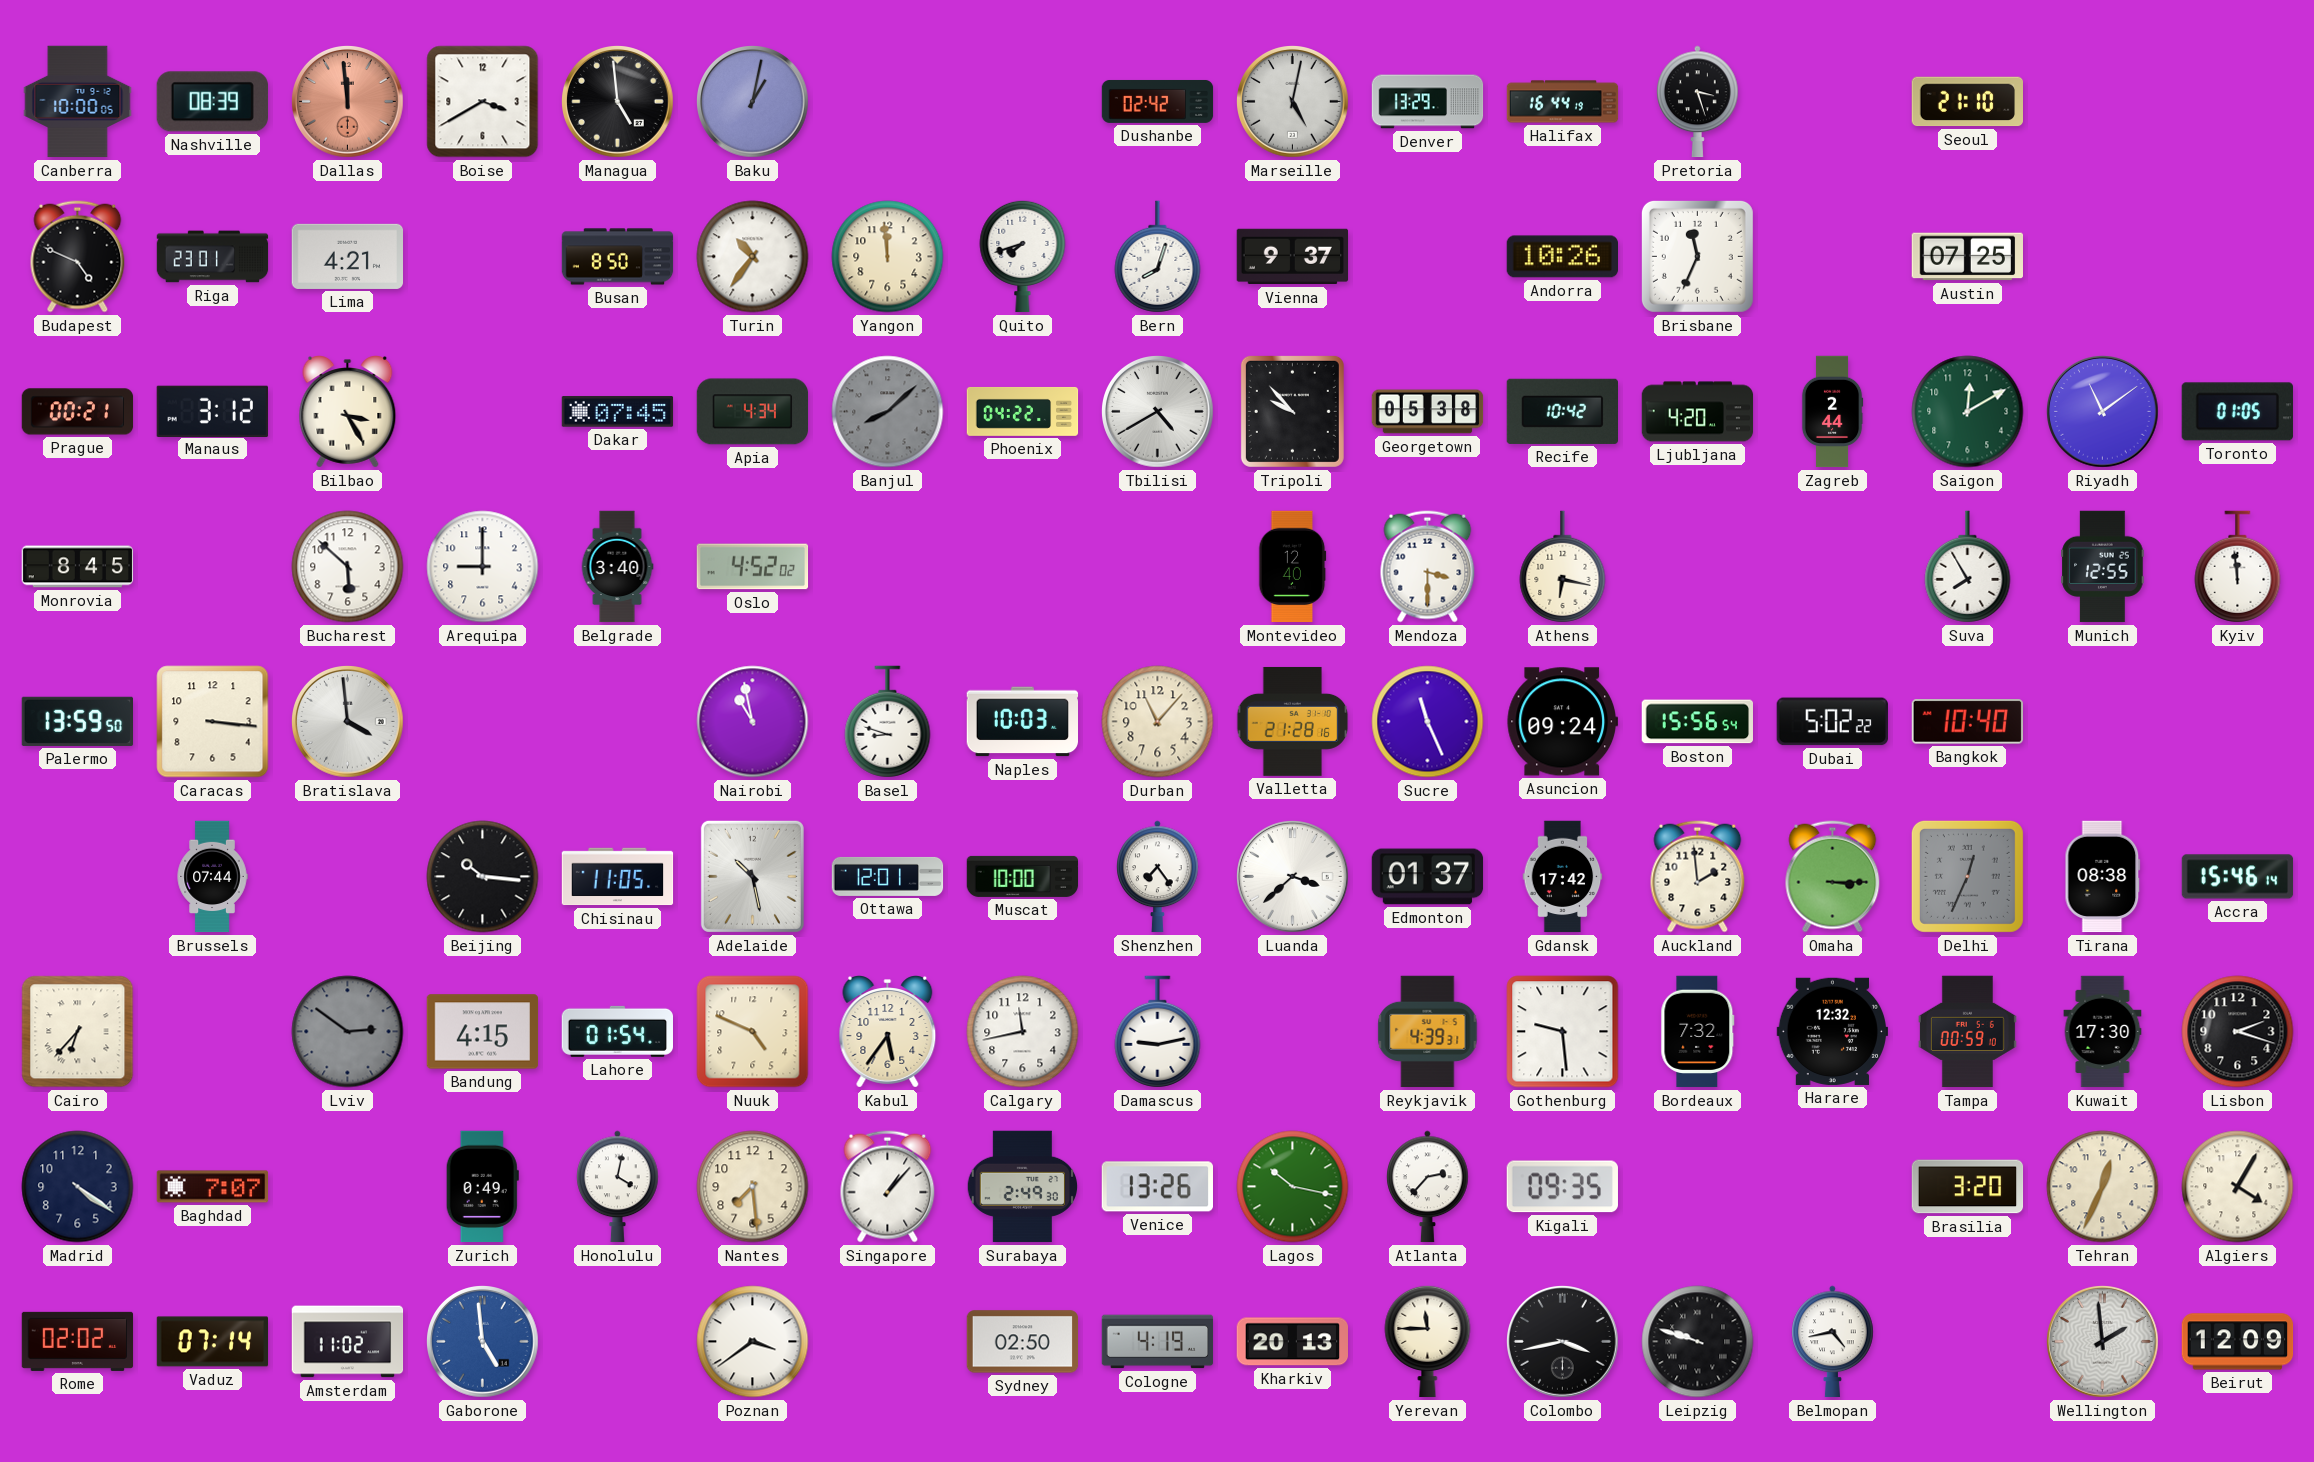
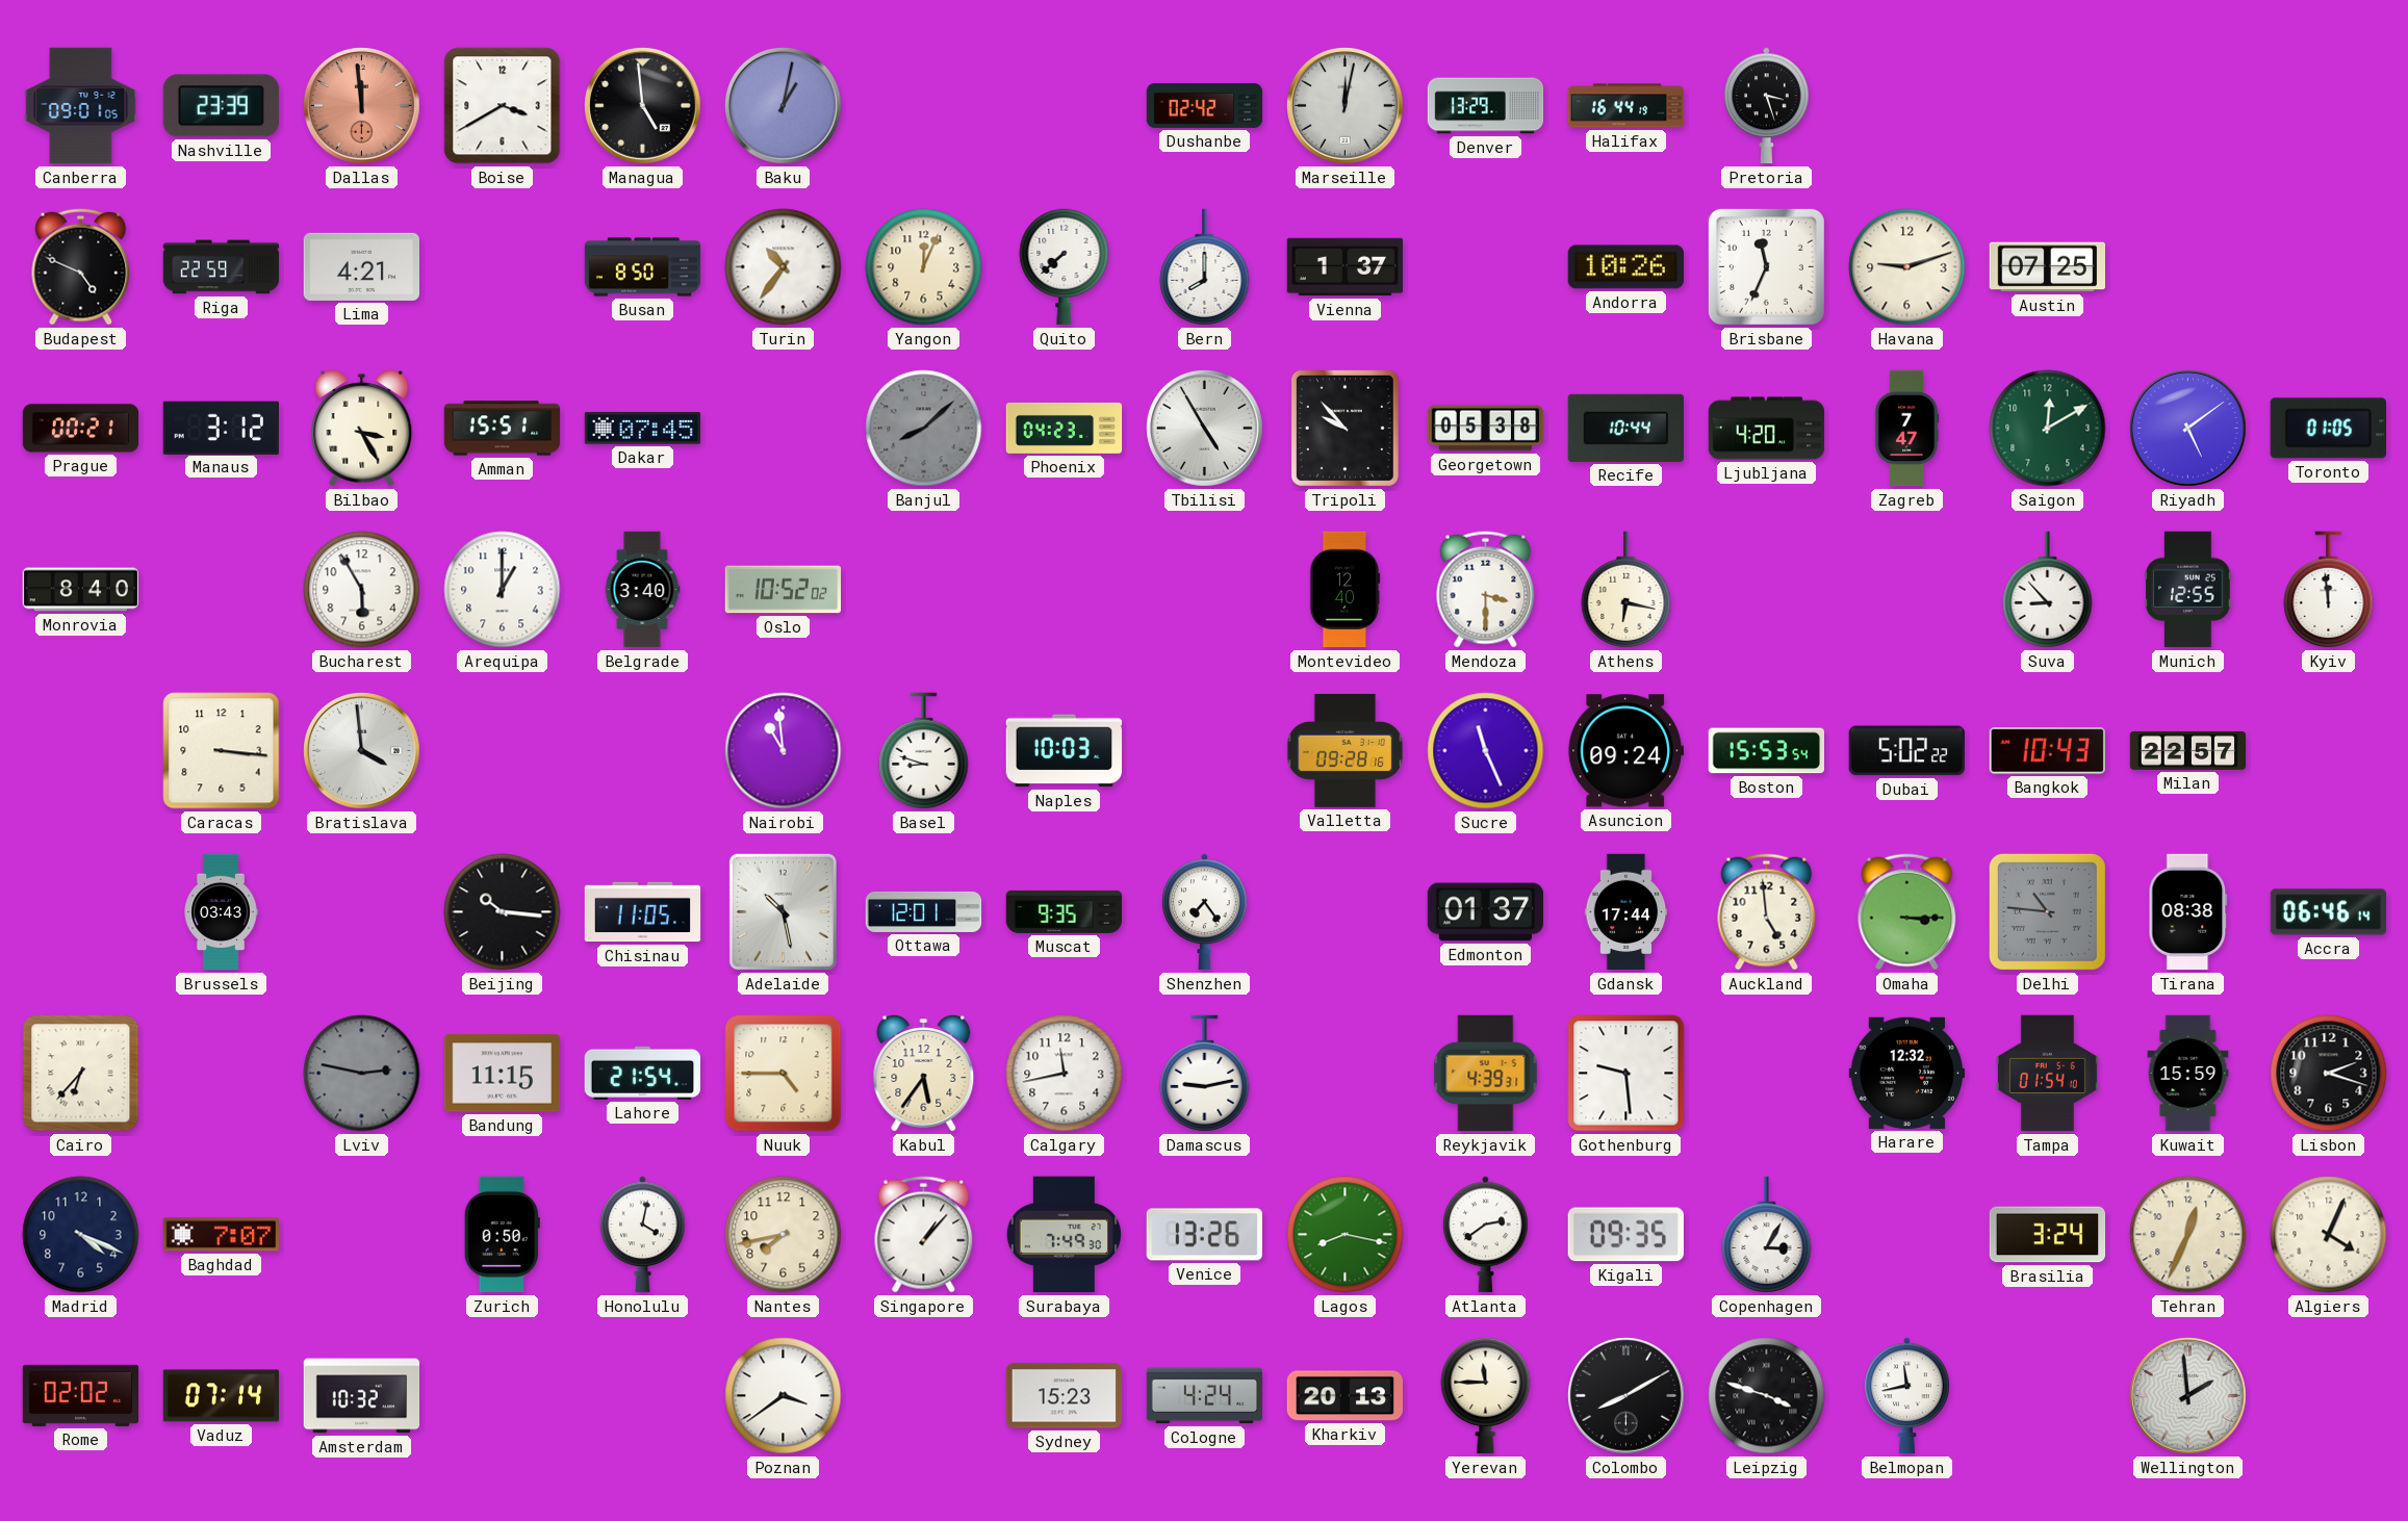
Canberra: 10:00 -> 09:01 (81, 106)
Nashville: 08:39 -> 23:39 (221, 106)
Marseille: 5:02 -> 12:02 (1346, 106)
Seoul: 21:10 -> none (1967, 102)
Riga: 23:01 -> 22:59 (222, 267)
Yangon: 11:59 -> 12:04 (924, 267)
Quito: 7:42 -> 7:38 (1065, 266)
Bern: 8:03 -> 8:00 (1205, 267)
Vienna: 9:37 -> 1:37 (1346, 267)
Havana: none -> 9:12 (1907, 267)
Amman: none -> 15:51 (503, 429)
Apia: 4:34 -> none (753, 412)
Phoenix: 04:22 -> 04:23 (1065, 428)
Tbilisi: 4:40 -> 4:55 (1205, 429)
Recife: 10:42 -> 10:44 (1625, 428)
Zagreb: 2:44 -> 7:47 (1906, 429)
Riyadh: 11:09 -> 5:09 (2188, 429)
Monrovia: 8:45 -> 8:40 (81, 590)
Bucharest: 5:52 -> 5:55 (362, 590)
Arequipa: 9:00 -> 1:00 (503, 590)
Oslo: 4:52 -> 10:52 (784, 590)
Suva: 7:55 -> 8:53 (2048, 590)
Palermo: 13:59 -> none (77, 721)
Nairobi: 10:58 -> 10:59 (784, 751)
Durban: 11:07 -> none (1158, 722)
Valletta: 21:28 -> 09:28 (1346, 750)
Boston: 15:56 -> 15:53 (1766, 751)
Bangkok: 10:40 -> 10:43 (2047, 751)
Milan: none -> 22:57 (2188, 750)
Brussels: 07:44 -> 03:43 (221, 912)
Muscat: 10:00 -> 9:35 (1065, 911)
Luanda: 3:38 -> none (1293, 877)
Gdansk: 17:42 -> 17:44 (1626, 912)
Auckland: 1:59 -> 4:59 (1767, 912)
Delhi: 12:34 -> 10:46 (2047, 911)
Accra: 15:46 -> 06:46 (2329, 912)
Lviv: 2:51 -> 2:47 (362, 1074)
Bandung: 4:15 -> 11:15 (503, 1074)
Lahore: 01:54 -> 21:54 (642, 1073)
Nuuk: 4:49 -> 4:45 (784, 1074)
Bordeaux: 7:32 -> none (1698, 1032)
Tampa: 00:59 -> 01:54 (2047, 1074)
Kuwait: 17:30 -> 15:59 (2188, 1074)
Madrid: 4:21 -> 4:19 (81, 1235)
Zurich: 0:49 -> 0:50 (502, 1235)
Nantes: 7:29 -> 7:43 (784, 1235)
Surabaya: 2:49 -> 7:49 (1065, 1235)
Lagos: 10:17 -> 8:17 (1346, 1235)
Atlanta: 2:37 -> 2:39 (1486, 1235)
Copenhagen: none -> 3:05 (1767, 1235)
Brasilia: 3:20 -> 3:24 (2048, 1235)
Algiers: 4:05 -> 4:04 (2329, 1235)
Amsterdam: 11:02 -> 10:32 (362, 1396)
Gaborone: 4:59 -> none (483, 1342)
Sydney: 02:50 -> 15:23 (1065, 1396)
Cologne: 4:19 -> 4:24 (1205, 1396)
Colombo: 3:43 -> 8:10 (1626, 1396)
Leipzig: 9:48 -> 3:48 (1767, 1396)
Belmopan: 4:43 -> 11:43 (1907, 1396)
Beirut: 12:09 -> none (2238, 1342)
